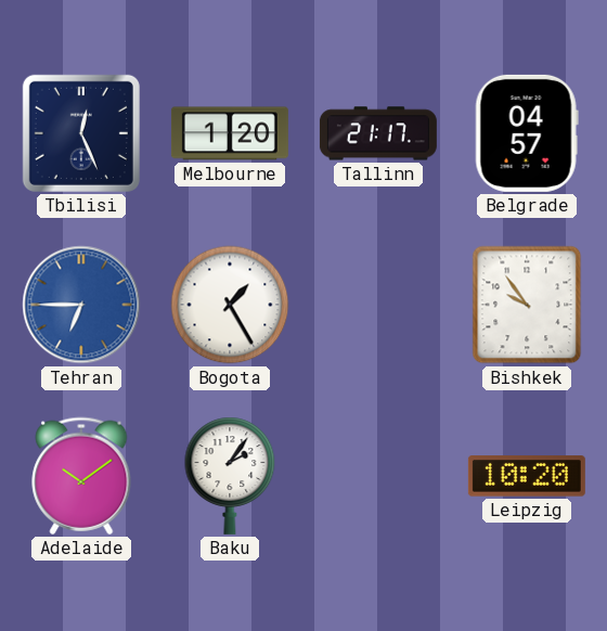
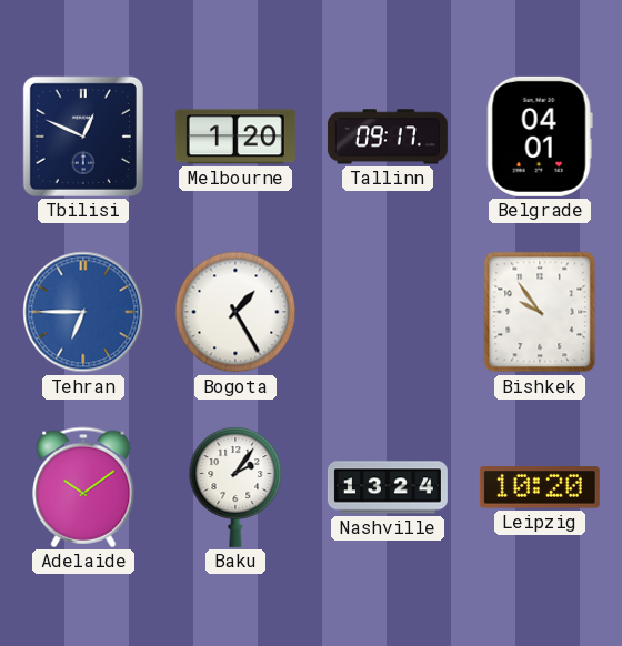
Tbilisi: 12:26 -> 12:49 (83, 137)
Tallinn: 21:17 -> 09:17 (388, 137)
Belgrade: 04:57 -> 04:01 (540, 137)
Nashville: none -> 13:24 (388, 487)
